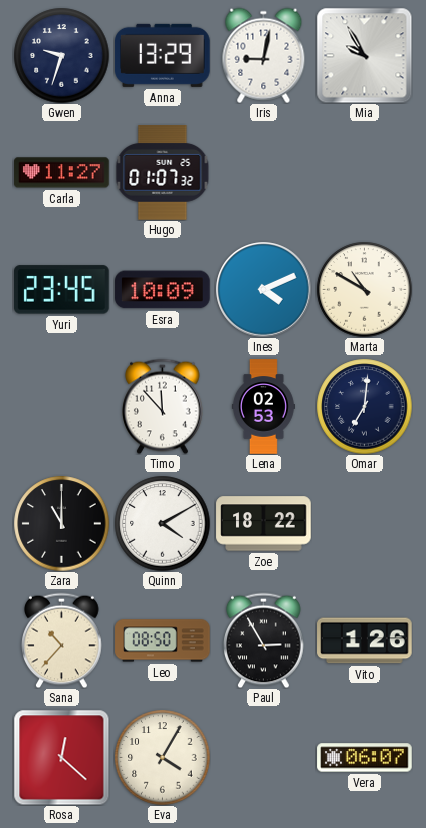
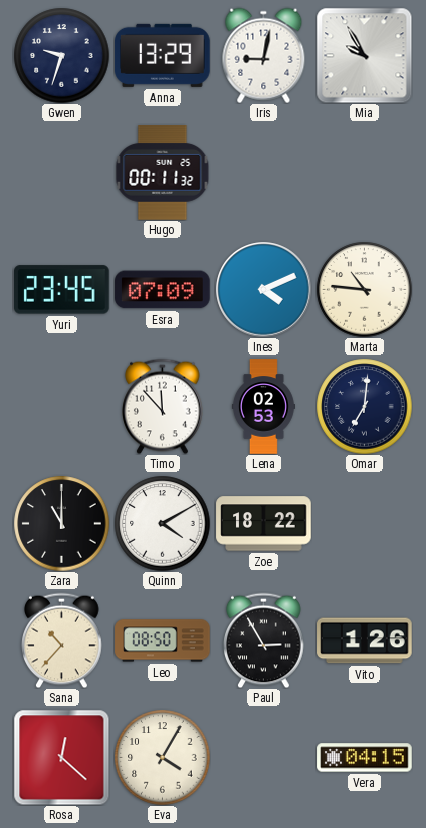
Carla: 11:27 -> none (62, 173)
Hugo: 01:07 -> 00:11 (163, 173)
Esra: 10:09 -> 07:09 (163, 290)
Marta: 10:50 -> 10:46 (364, 289)
Vera: 06:07 -> 04:15 (365, 758)
